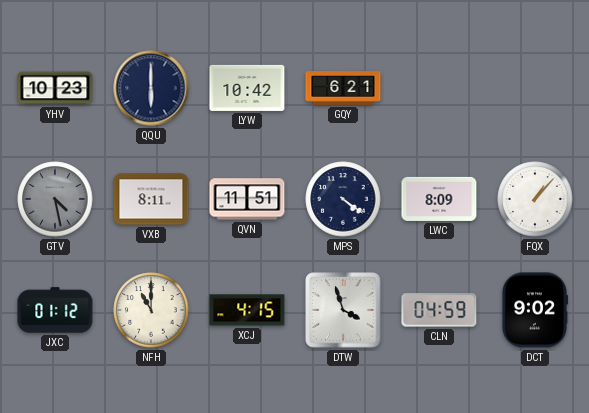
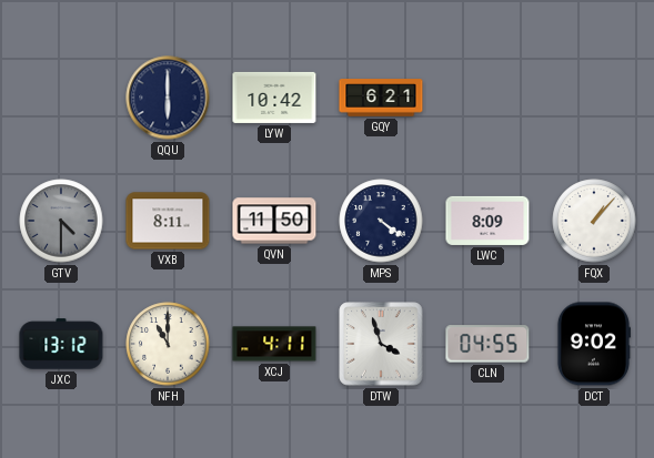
YHV: 10:23 -> none (55, 88)
GTV: 4:28 -> 4:30 (61, 221)
QVN: 11:51 -> 11:50 (274, 221)
JXC: 01:12 -> 13:12 (61, 344)
XCJ: 4:15 -> 4:11 (274, 344)
CLN: 04:59 -> 04:55 (487, 344)
